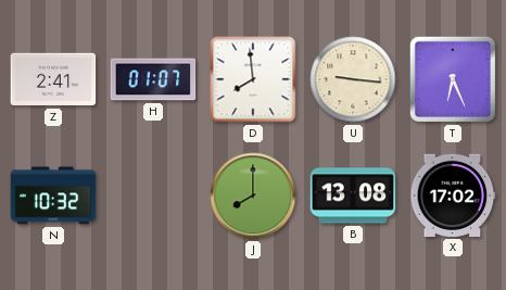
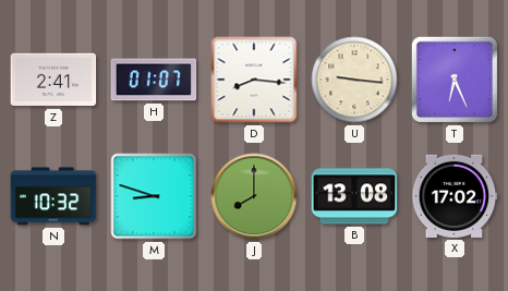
D: 7:59 -> 8:16 (254, 80)
M: none -> 8:48 (154, 196)
